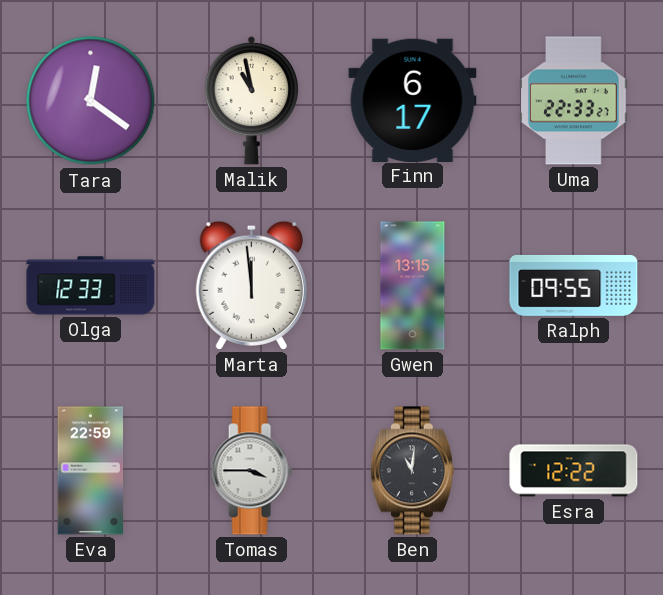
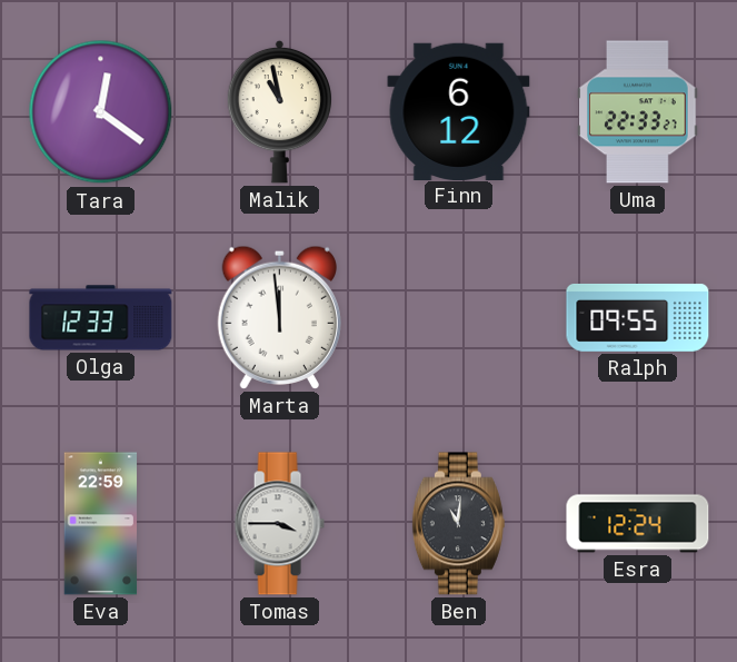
Finn: 6:17 -> 6:12 (459, 111)
Gwen: 13:15 -> none (413, 286)
Esra: 12:22 -> 12:24 (638, 524)
